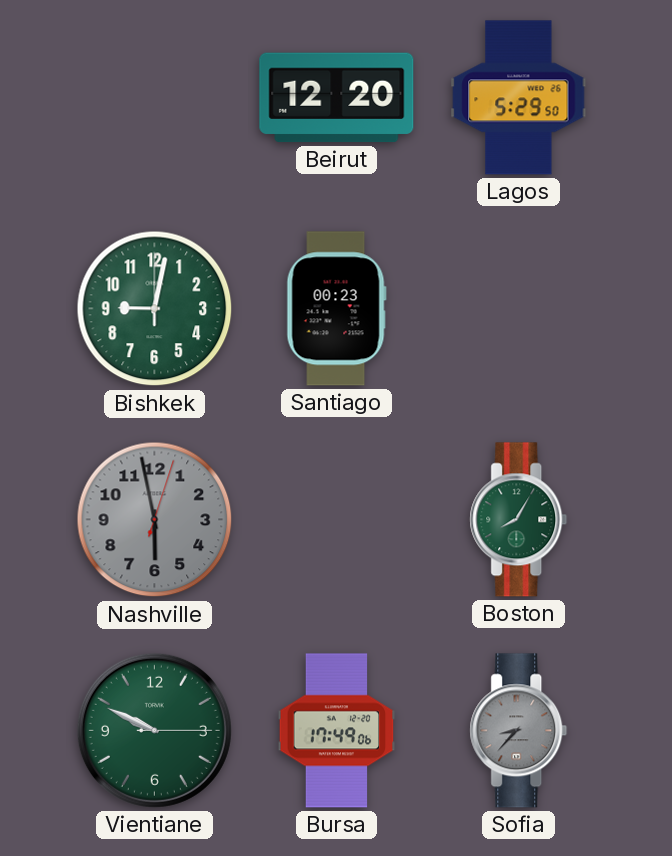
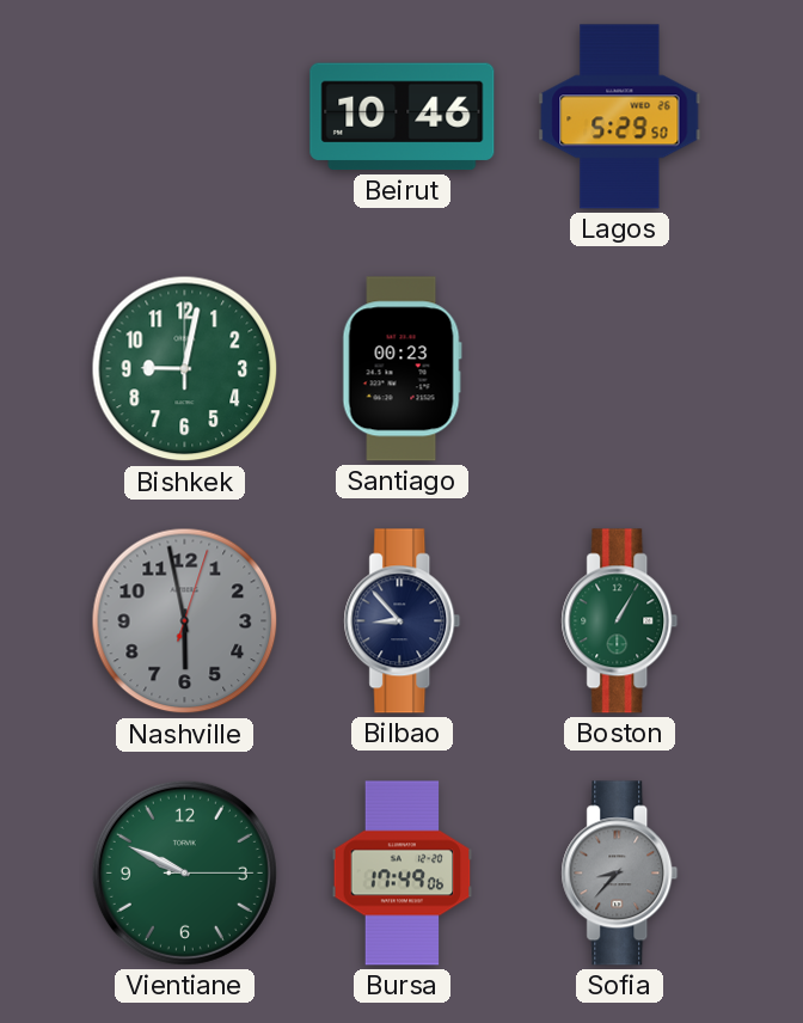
Beirut: 12:20 -> 10:46 (403, 117)
Bilbao: none -> 8:53 (403, 621)
Boston: 8:05 -> 1:05 (620, 621)
